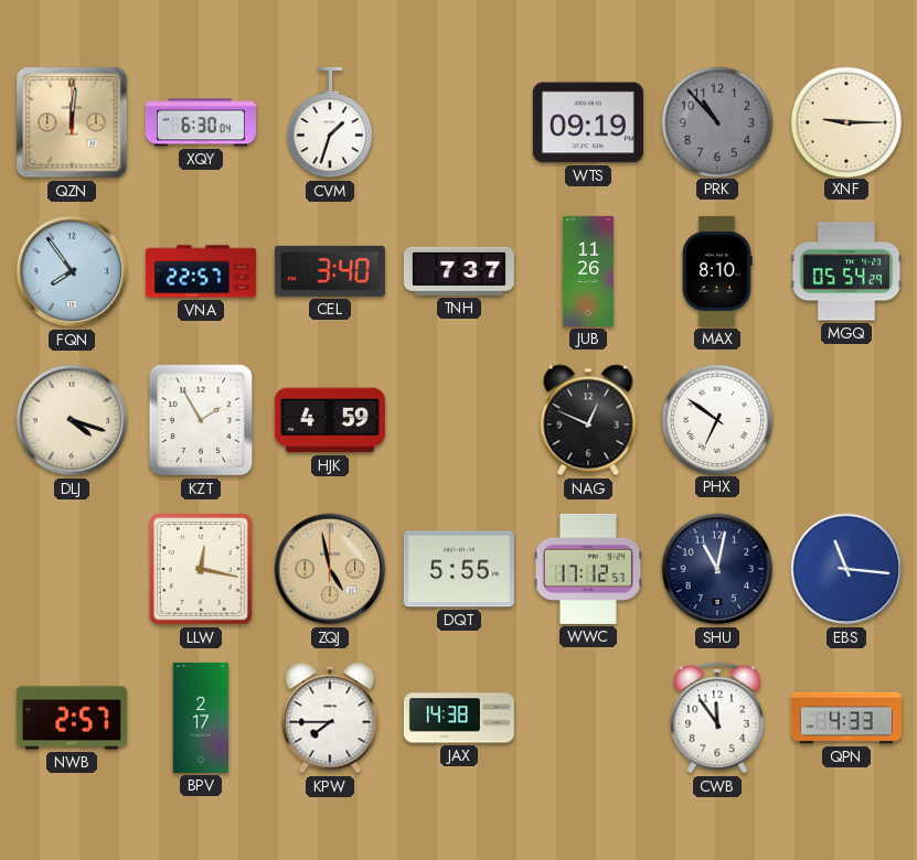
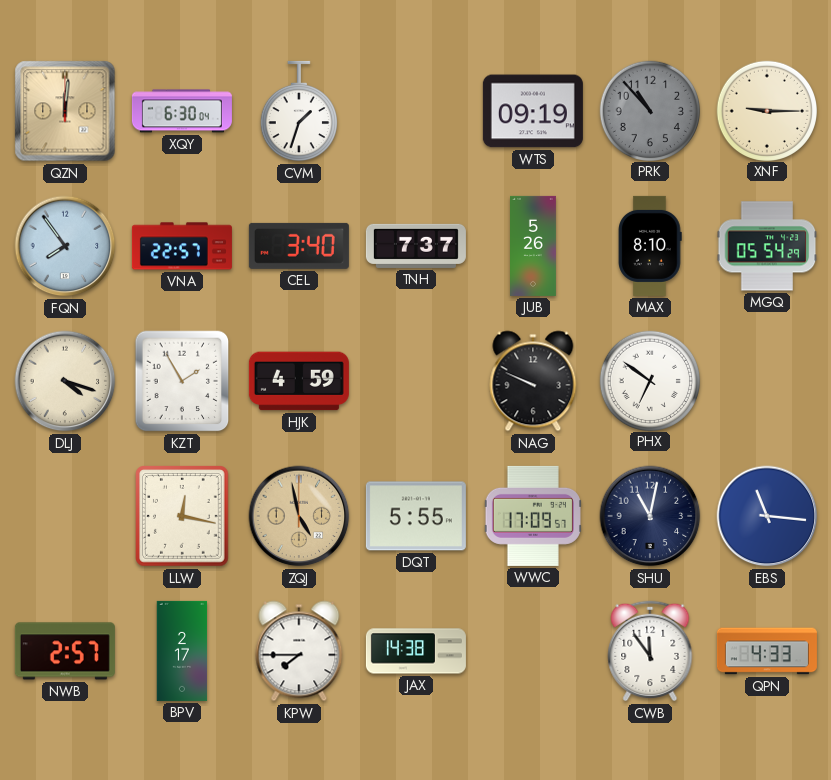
JUB: 11:26 -> 5:26 (534, 246)
NAG: 12:49 -> 9:49 (533, 381)
WWC: 17:12 -> 17:09 (533, 516)
